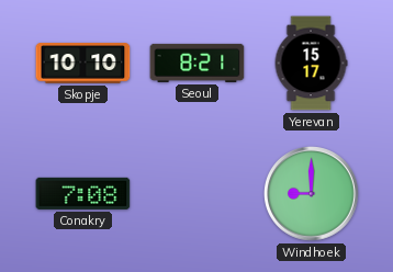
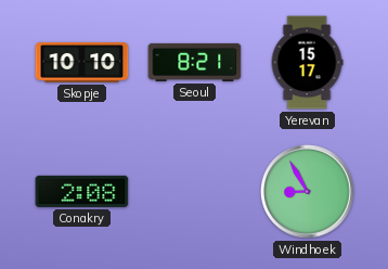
Conakry: 7:08 -> 2:08 (82, 191)
Windhoek: 9:00 -> 8:55 (308, 192)
